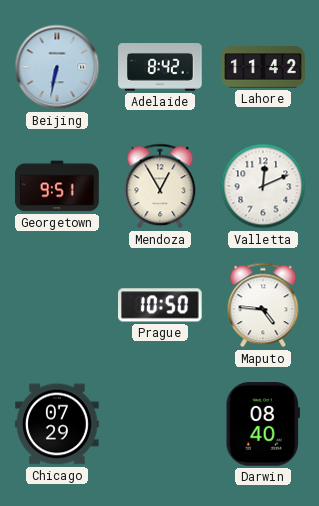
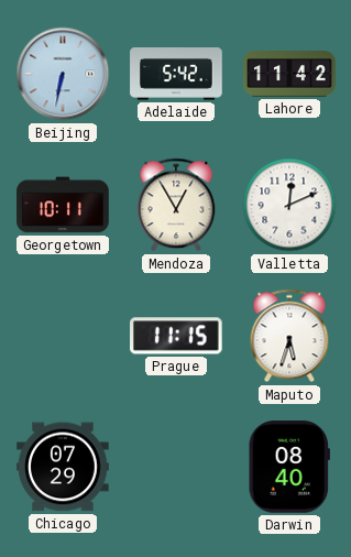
Adelaide: 8:42 -> 5:42 (176, 74)
Georgetown: 9:51 -> 10:11 (63, 205)
Prague: 10:50 -> 11:15 (177, 336)
Maputo: 4:46 -> 5:33 (289, 336)
